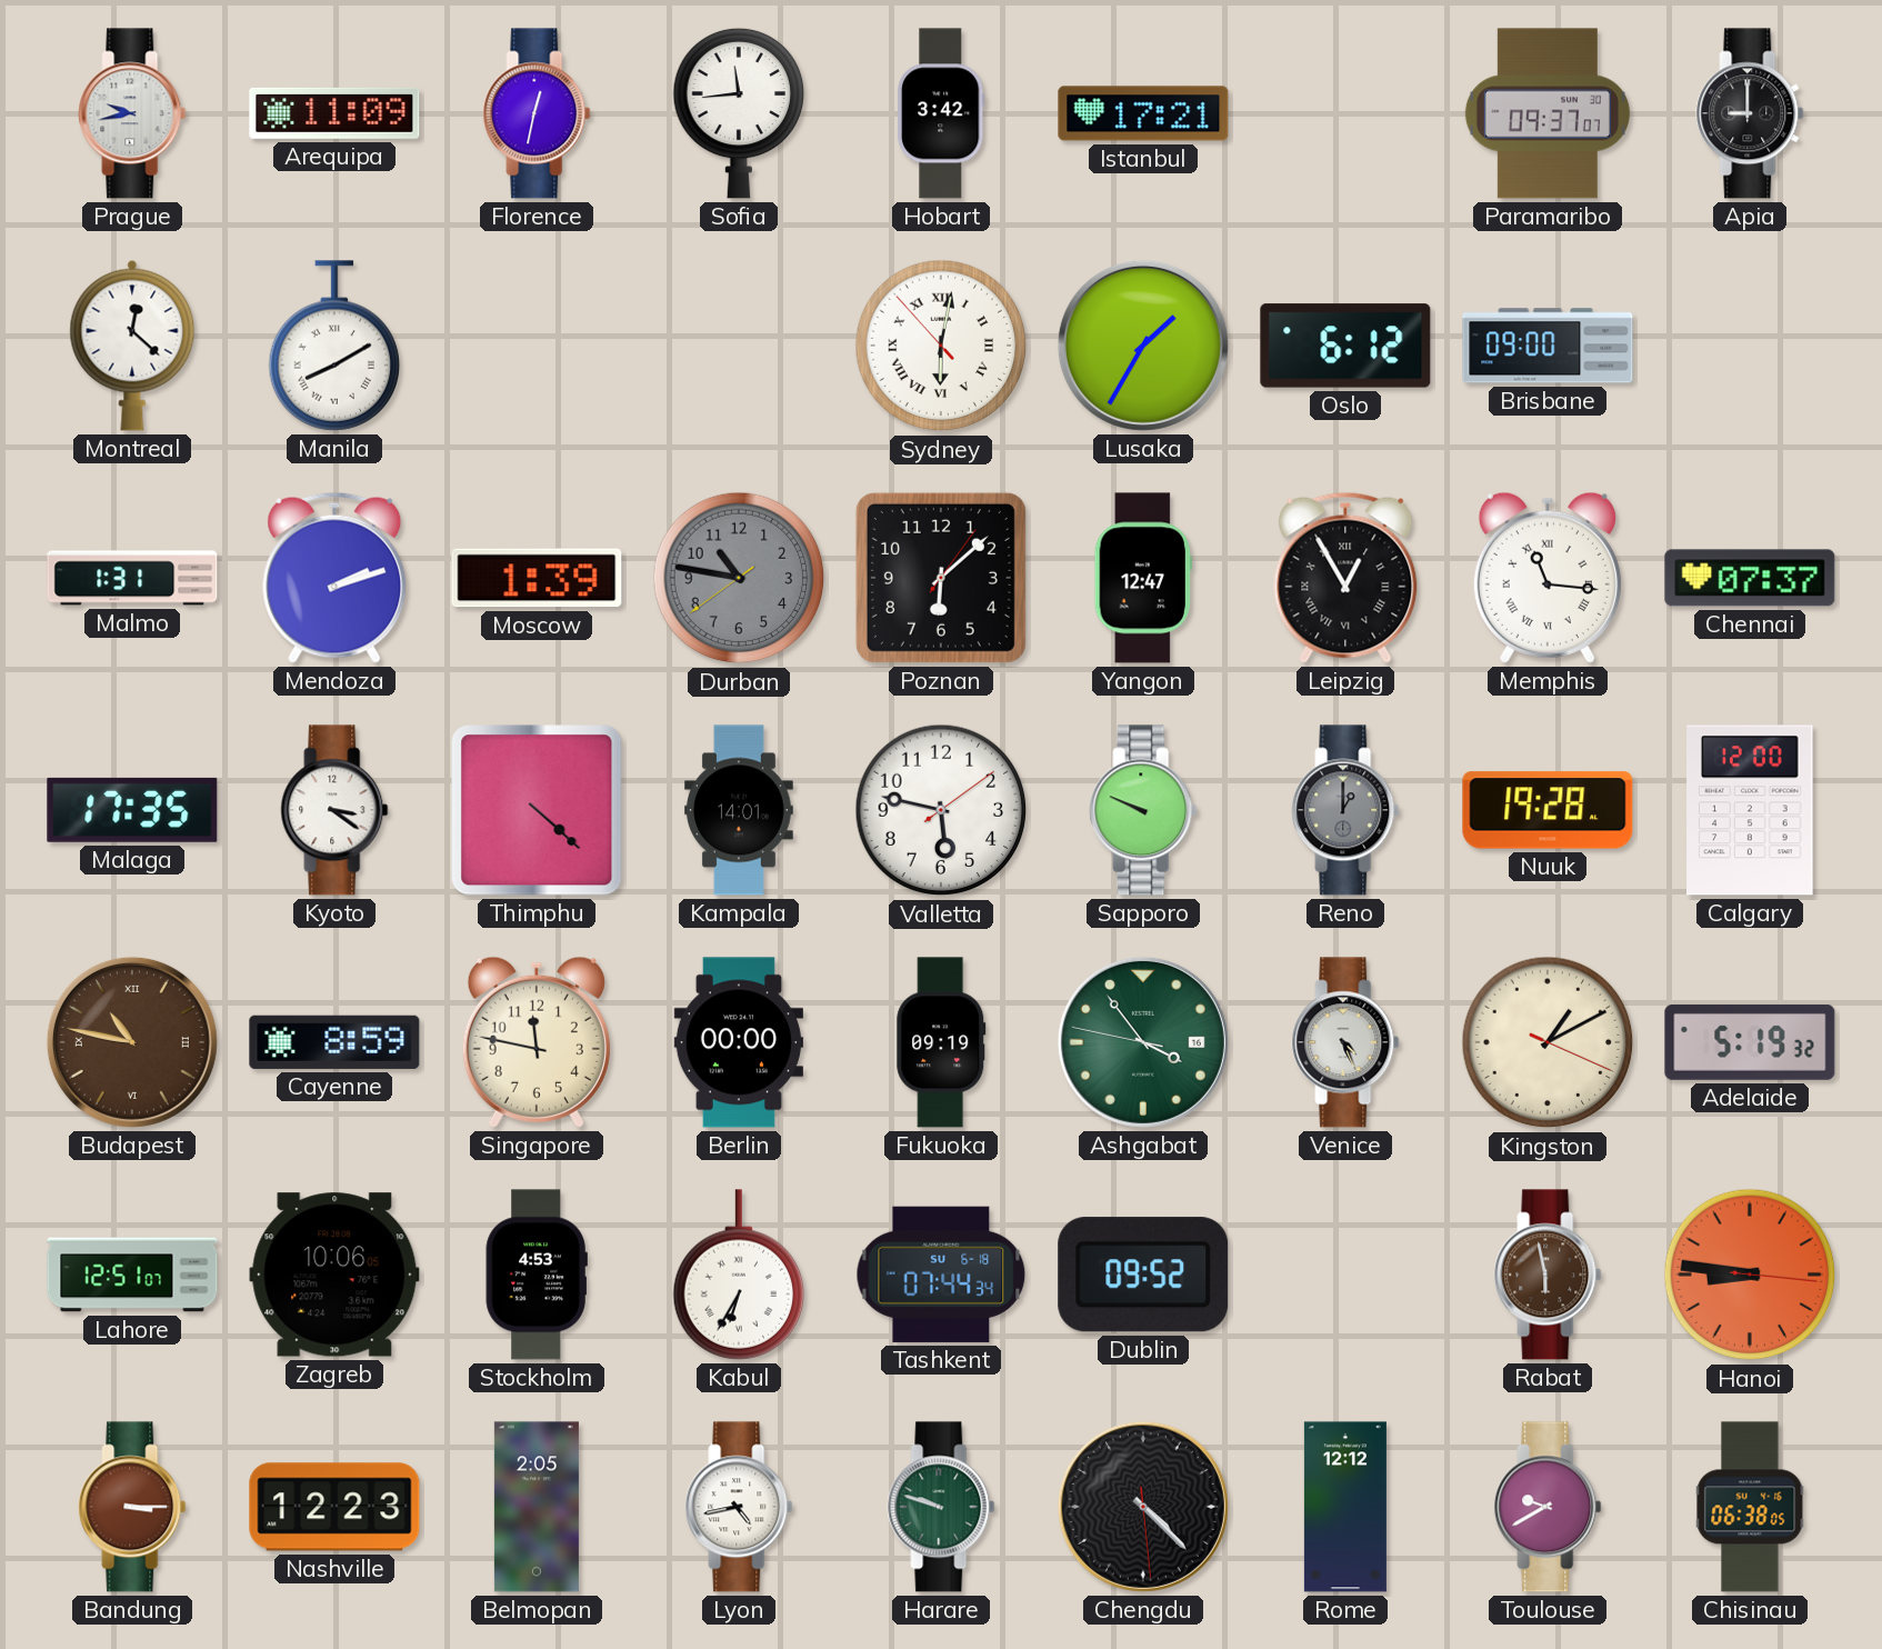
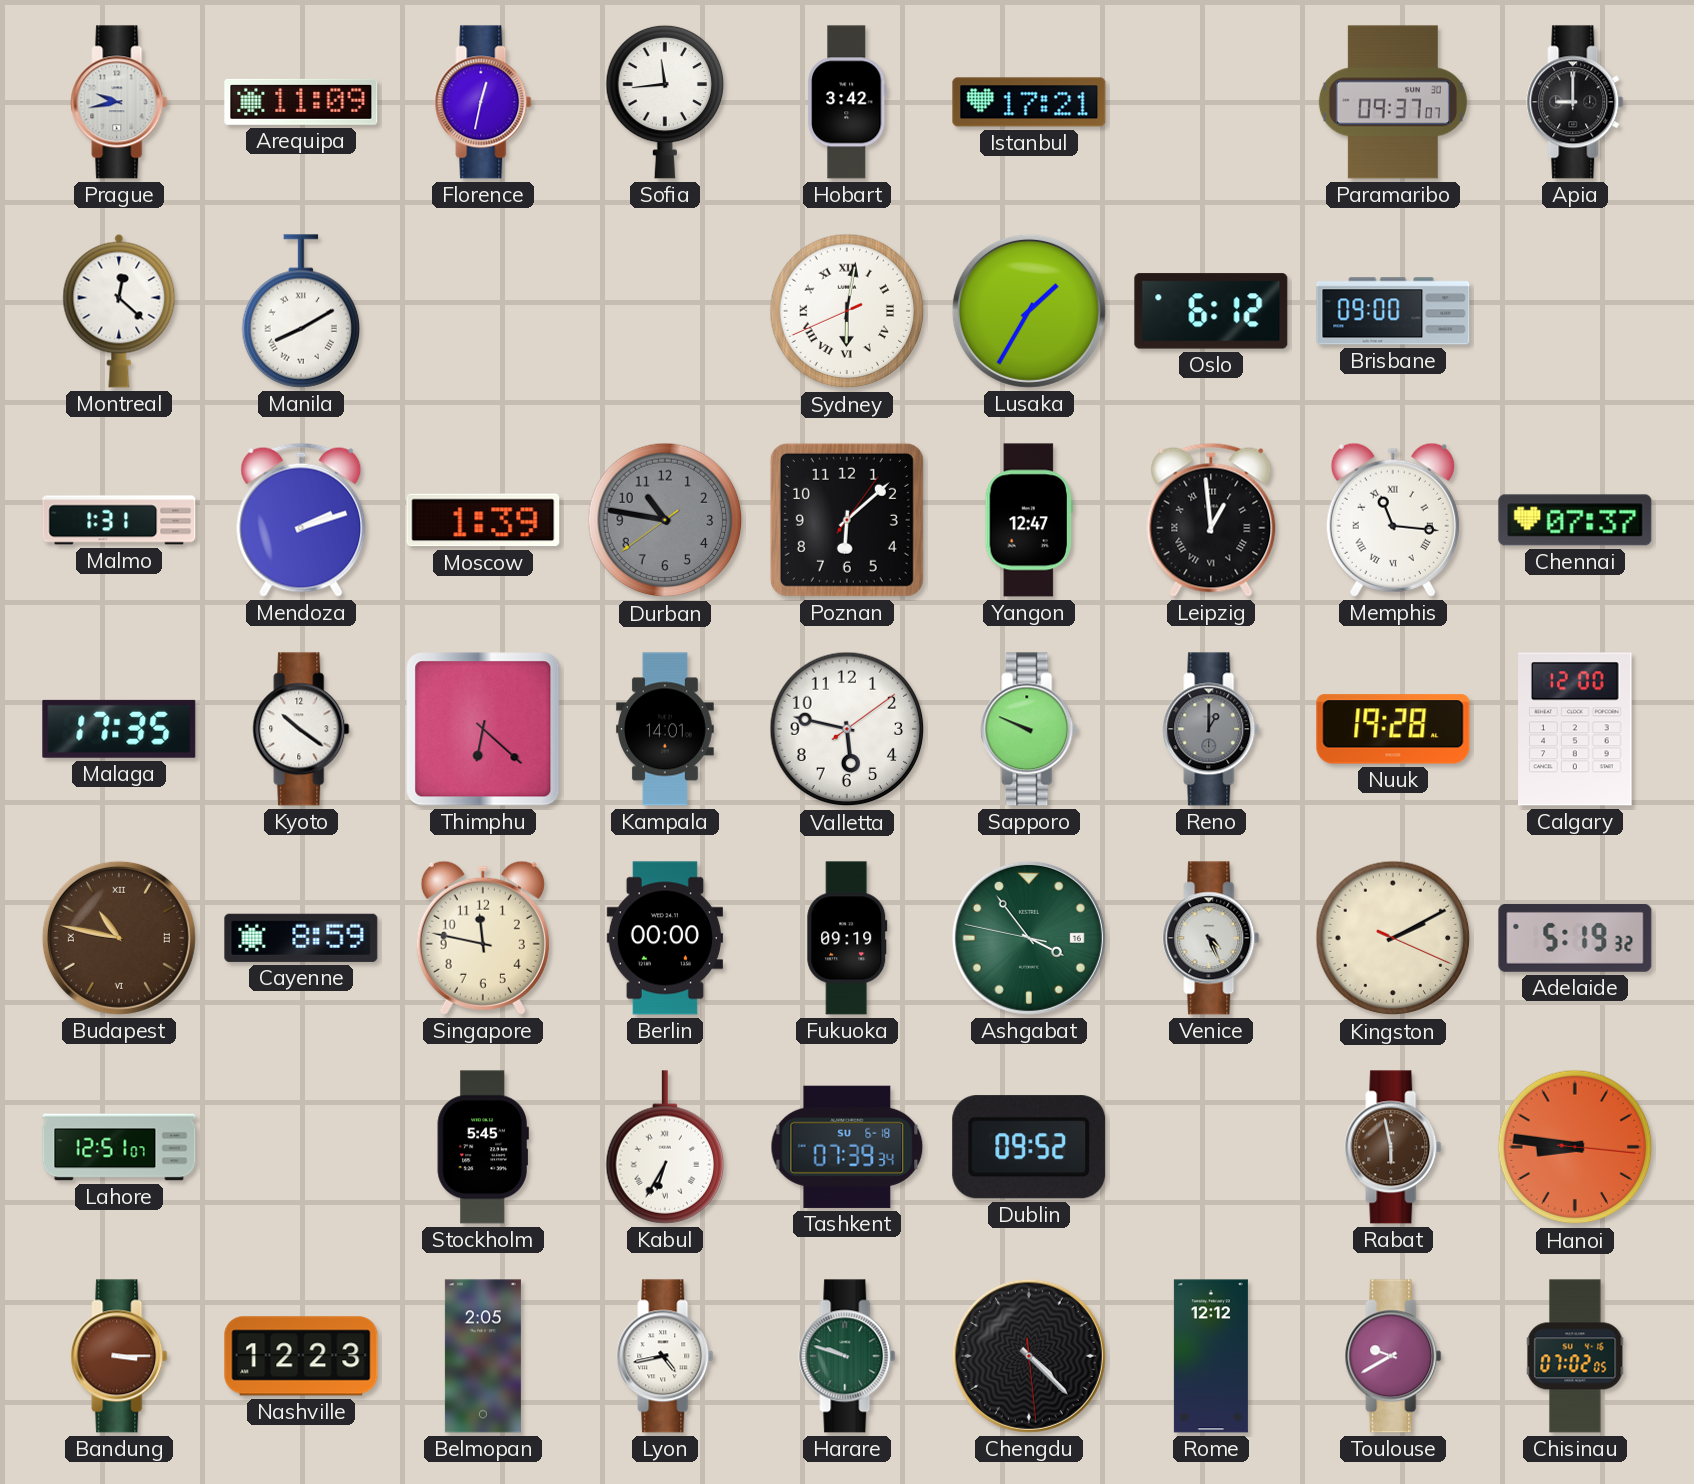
Sydney: 6:01:53 -> 6:01:41 (847, 311)
Leipzig: 12:55 -> 12:59 (1211, 520)
Kyoto: 3:21 -> 10:21 (301, 729)
Thimphu: 4:22 -> 6:22 (483, 729)
Kingston: 1:10 -> 2:10 (1393, 938)
Zagreb: 10:06 -> none (334, 1275)
Stockholm: 4:53 -> 5:45 (483, 1147)
Tashkent: 07:44 -> 07:39 (847, 1147)
Chisinau: 06:38 -> 07:02 (1575, 1356)
